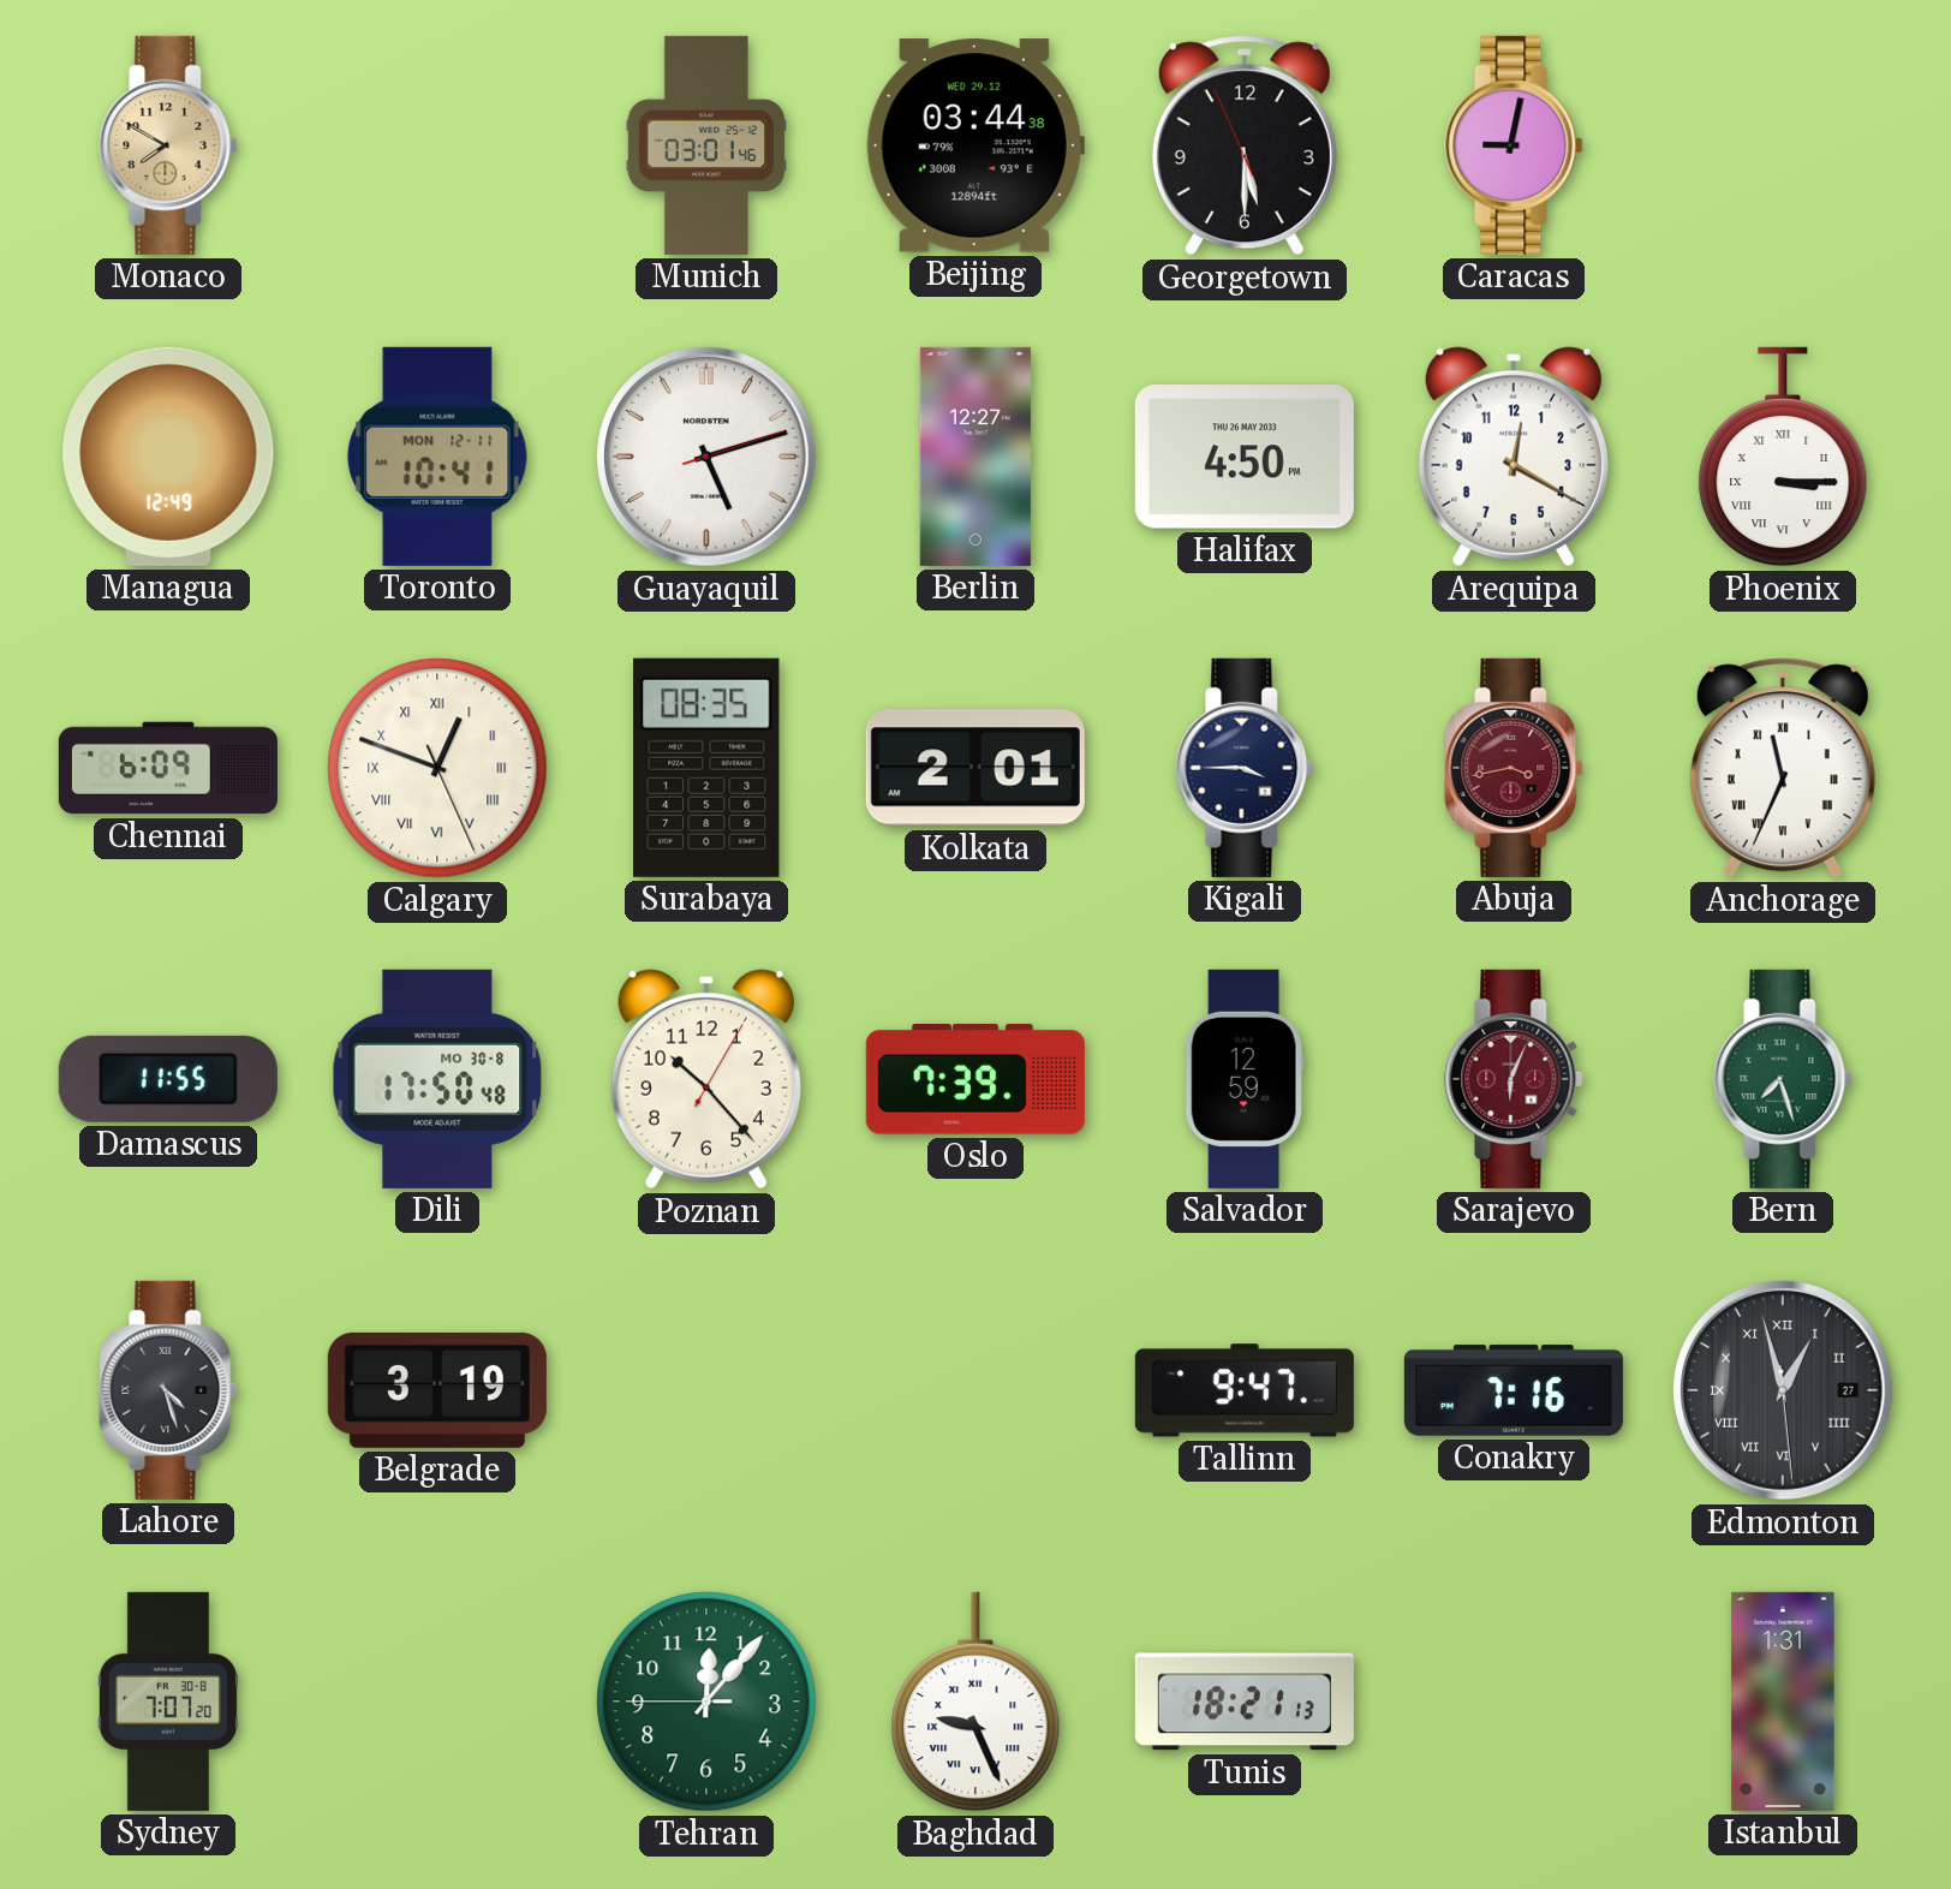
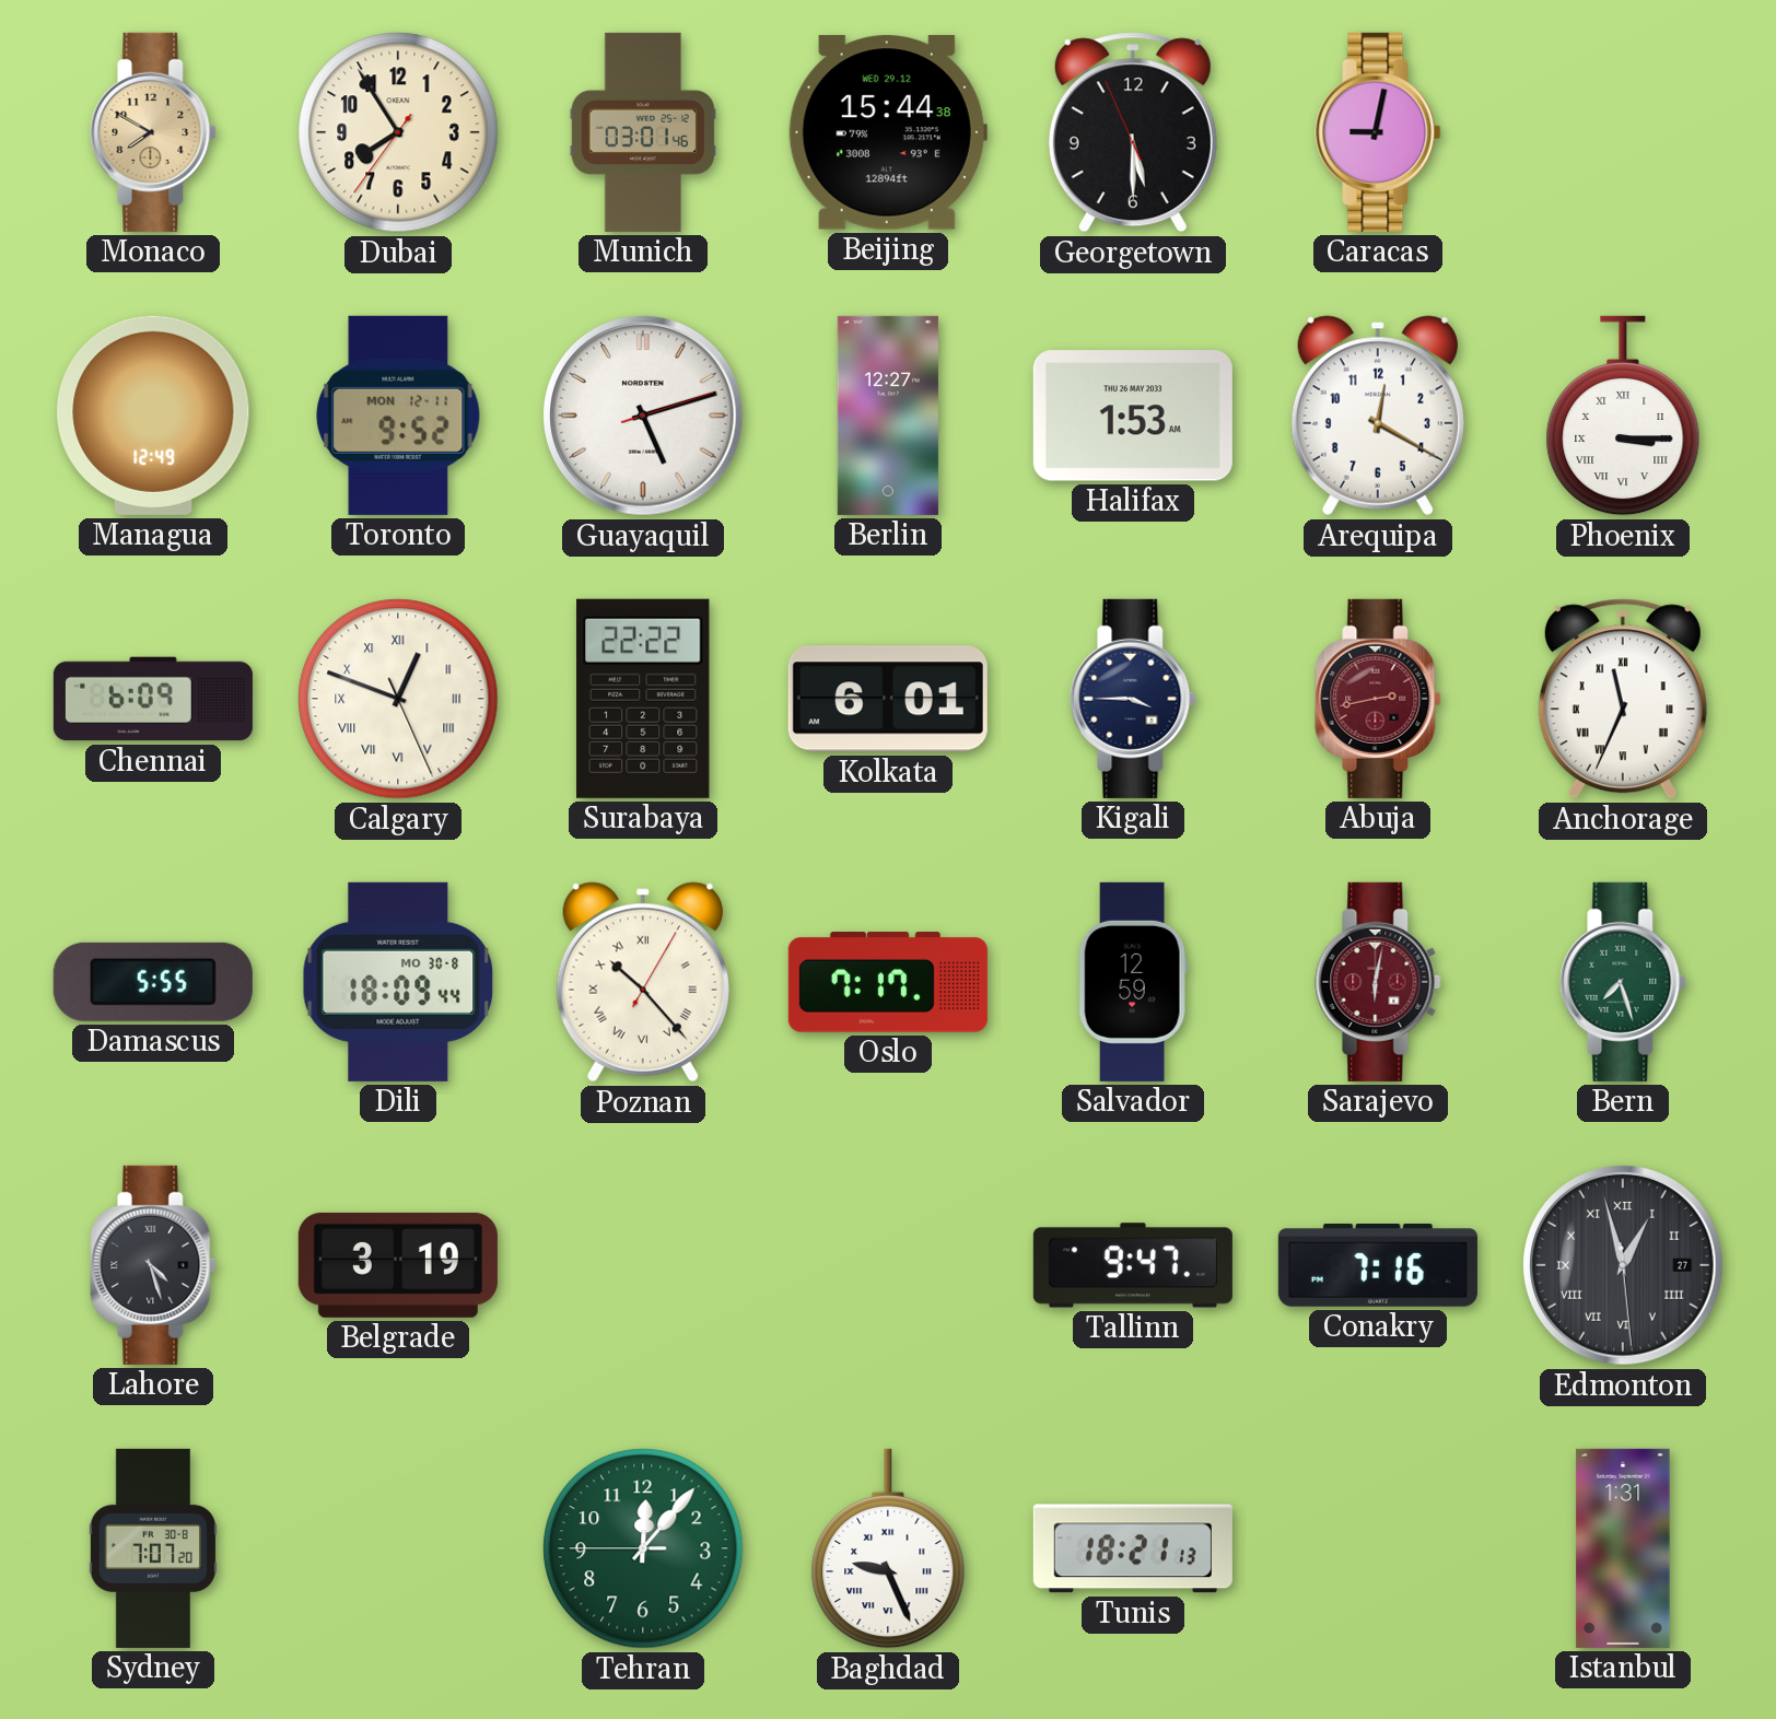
Dubai: none -> 7:54 (398, 132)
Beijing: 03:44 -> 15:44 (888, 132)
Toronto: 10:41 -> 9:52 (398, 416)
Halifax: 4:50 -> 1:53 (1133, 416)
Surabaya: 08:35 -> 22:22 (643, 699)
Kolkata: 2:01 -> 6:01 (888, 699)
Abuja: 3:43 -> 2:43 (1378, 699)
Damascus: 11:55 -> 5:55 (153, 982)
Dili: 17:50 -> 18:09 (398, 982)
Poznan numerals: Arabic -> Roman (643, 982)
Oslo: 7:39 -> 7:17 (888, 983)
Sarajevo: 6:04 -> 6:02 (1378, 982)
